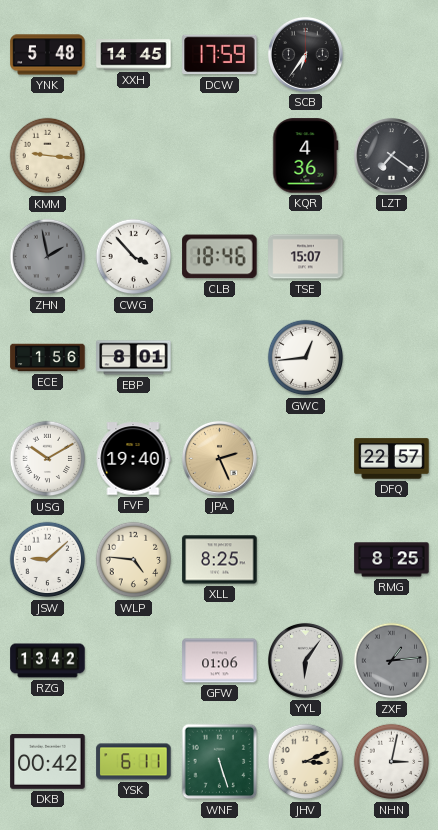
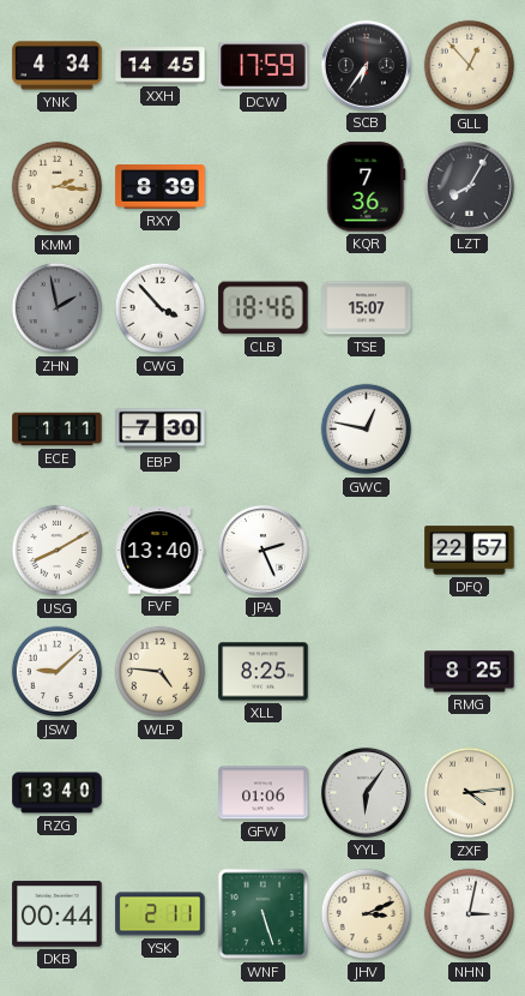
YNK: 5:48 -> 4:34 (58, 66)
GLL: none -> 12:53 (470, 66)
KMM: 9:16 -> 2:16 (58, 187)
RXY: none -> 8:39 (161, 187)
KQR: 4:36 -> 7:36 (367, 187)
LZT: 7:21 -> 8:05 (469, 186)
ECE: 1:56 -> 1:11 (58, 430)
EBP: 8:01 -> 7:30 (161, 430)
GWC: 12:44 -> 12:47 (367, 430)
USG: 10:10 -> 8:10 (58, 551)
FVF: 19:40 -> 13:40 (159, 551)
JPA dial: champagne -> white (262, 550)
RZG: 13:42 -> 13:40 (58, 793)
ZXF: 1:14 -> 4:14 (470, 793)
ZXF dial: grey -> cream (470, 793)
DKB: 00:42 -> 00:44 (58, 914)
YSK: 6:11 -> 2:11 (161, 914)
